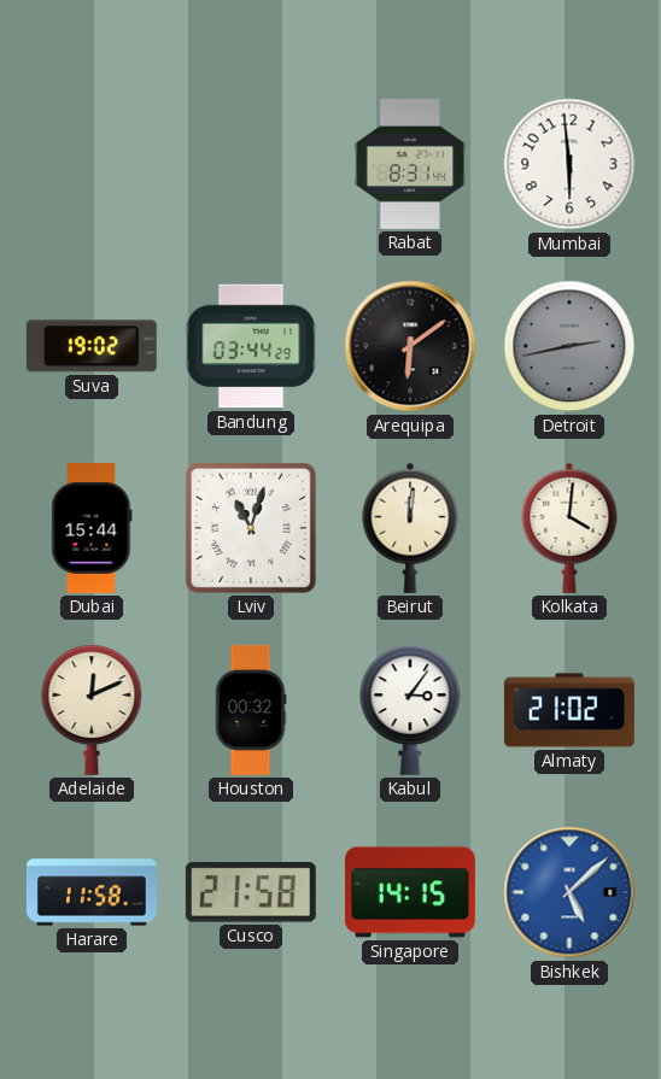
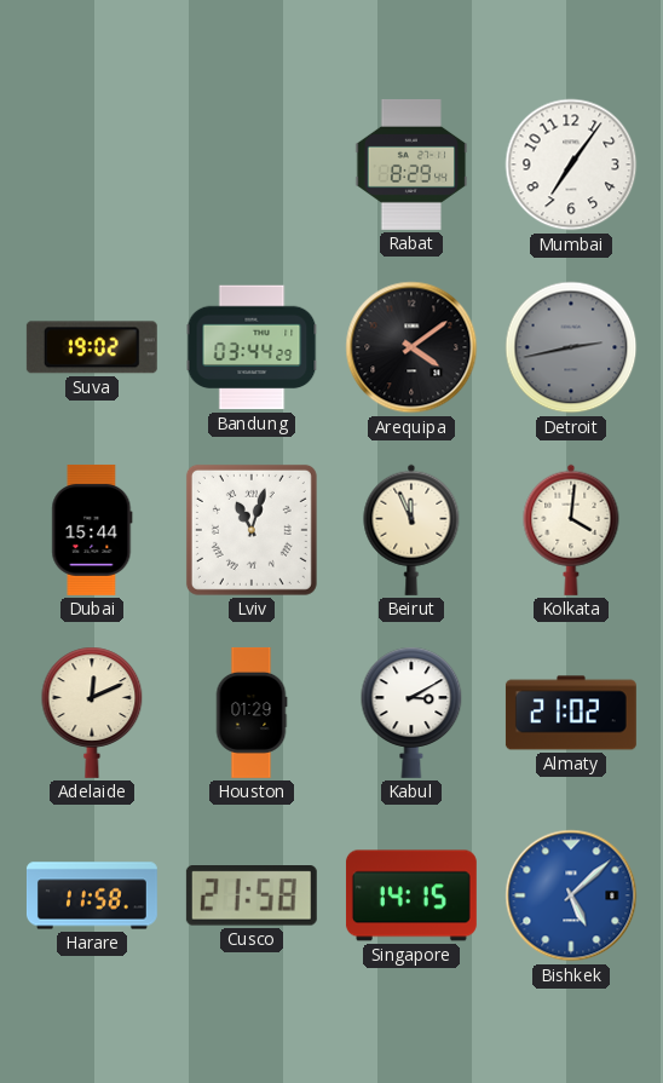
Rabat: 8:31 -> 8:29 (411, 165)
Mumbai: 5:59 -> 7:06 (571, 165)
Arequipa: 6:09 -> 4:09 (411, 347)
Beirut: 12:01 -> 11:56 (411, 530)
Houston: 00:32 -> 01:29 (252, 713)
Kabul: 3:06 -> 3:10 (411, 713)
